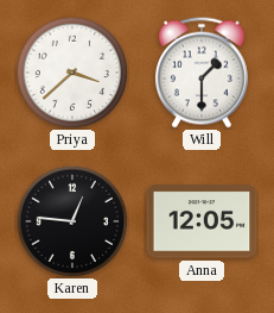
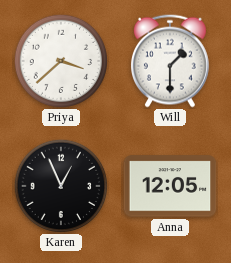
Karen: 12:46 -> 12:56 (60, 185)
